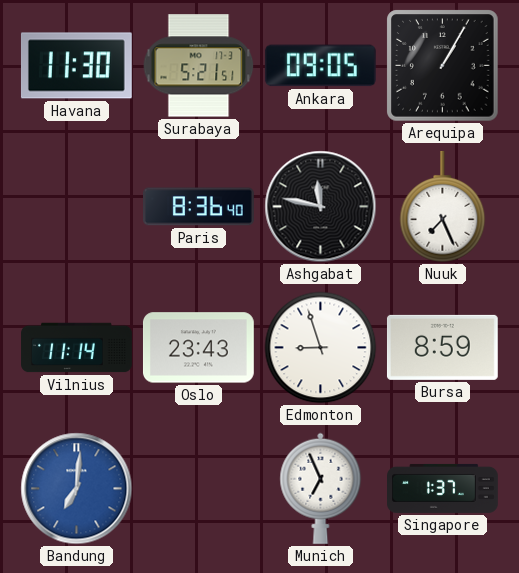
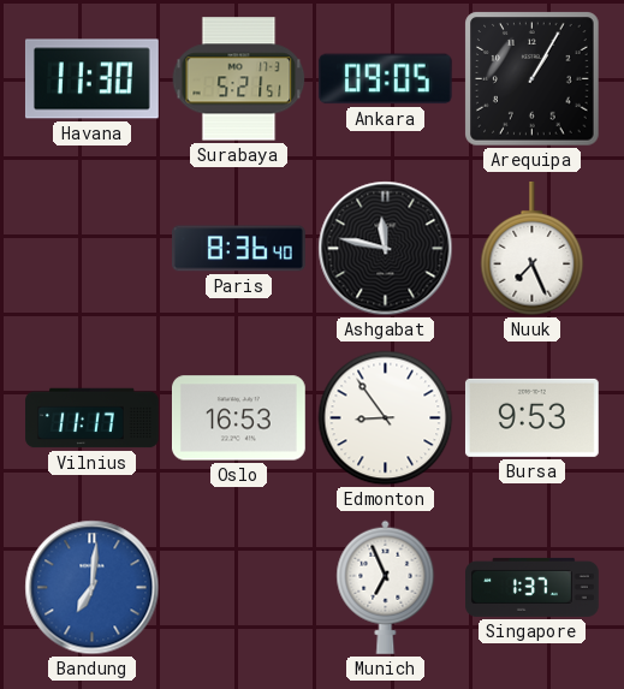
Vilnius: 11:14 -> 11:17 (93, 418)
Oslo: 23:43 -> 16:53 (238, 418)
Edmonton: 8:57 -> 8:54 (386, 418)
Bursa: 8:59 -> 9:53 (531, 417)
